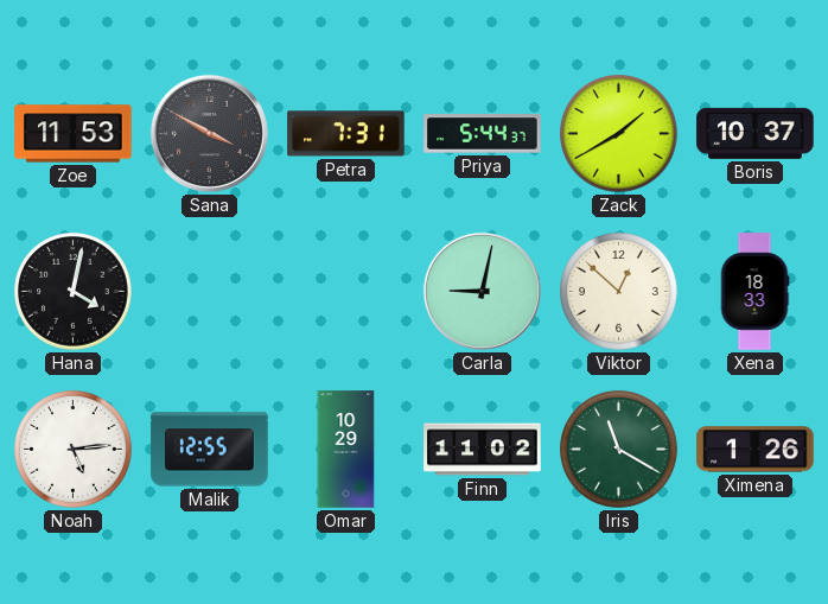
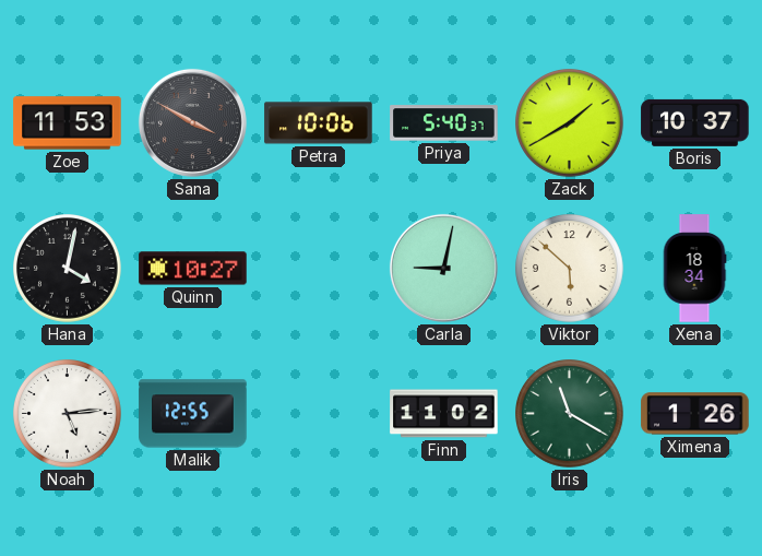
Petra: 7:31 -> 10:06 (319, 123)
Priya: 5:44 -> 5:40 (444, 123)
Quinn: none -> 10:27 (193, 269)
Viktor: 12:52 -> 5:52 (570, 269)
Xena: 18:33 -> 18:34 (694, 269)
Omar: 10:29 -> none (346, 450)
